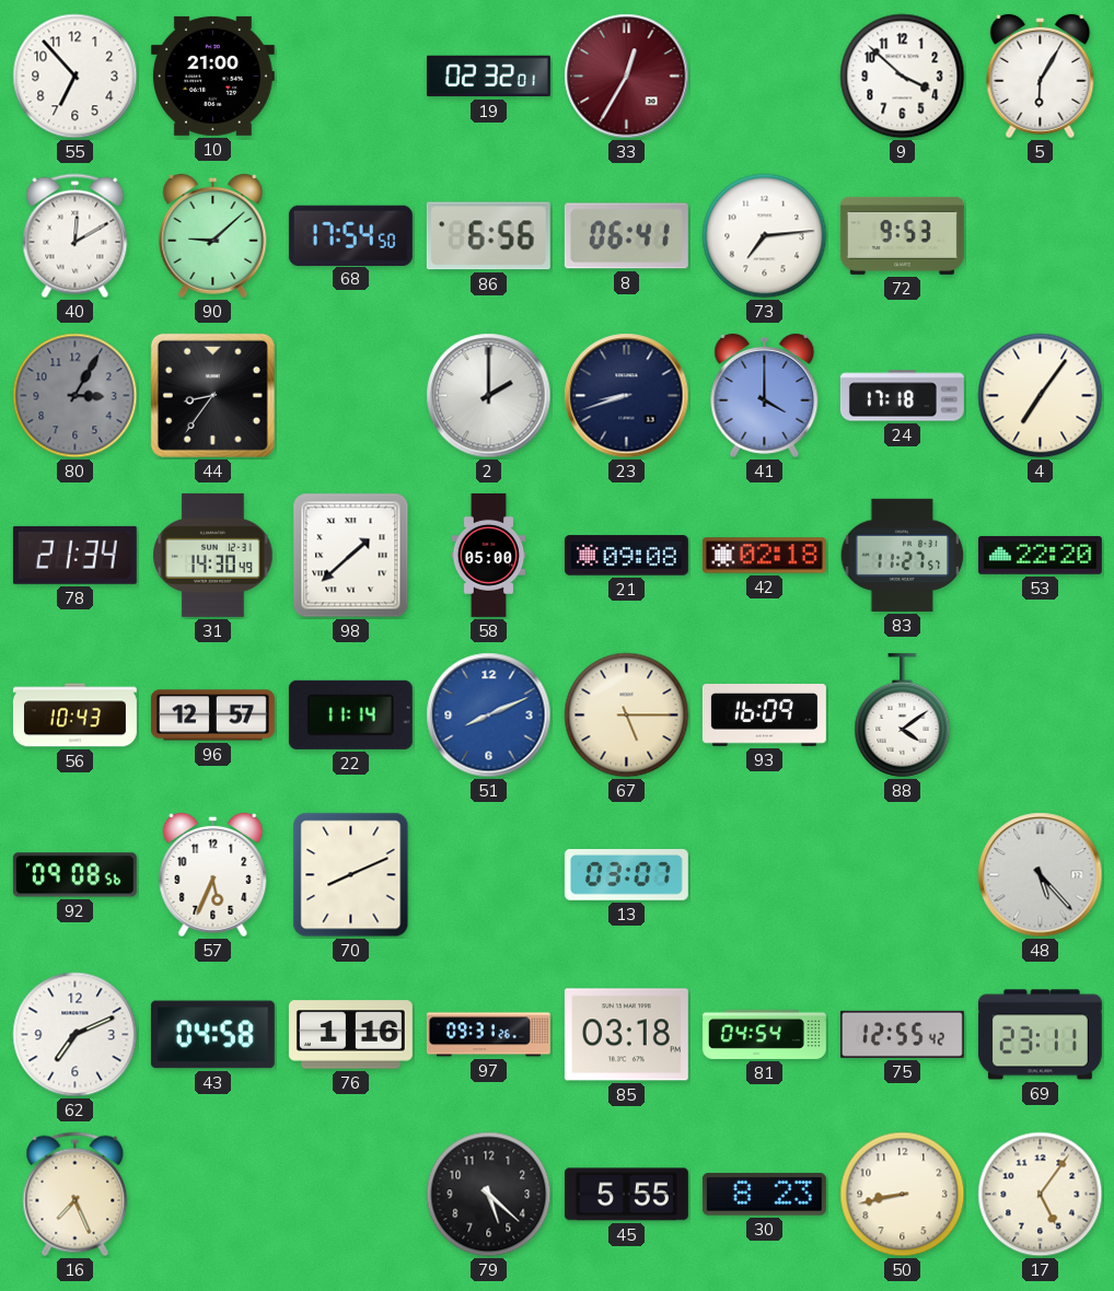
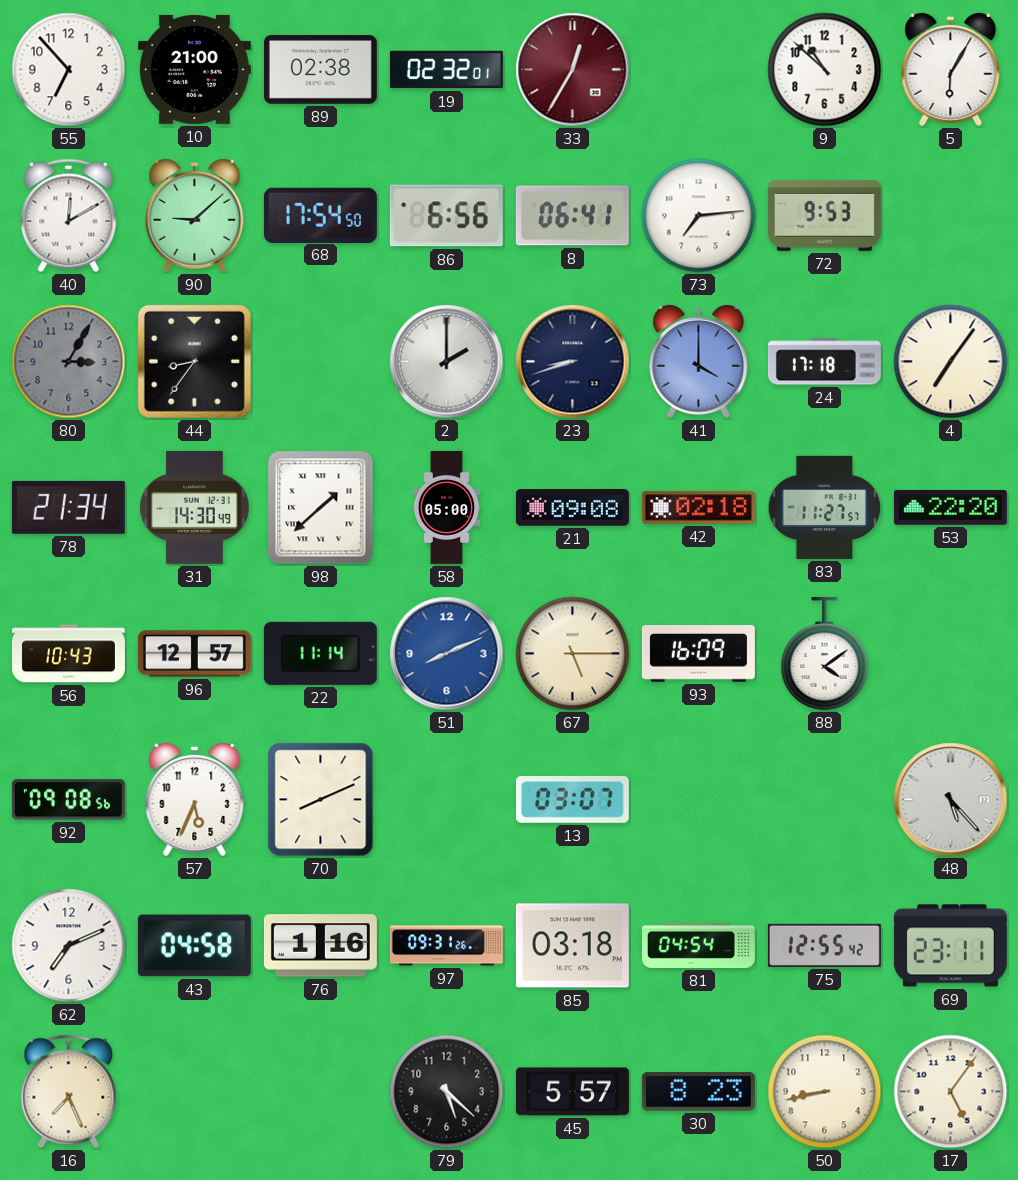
89: none -> 02:38 (320, 70)
9: 3:52 -> 10:52 (825, 70)
45: 5:55 -> 5:57 (572, 1092)
